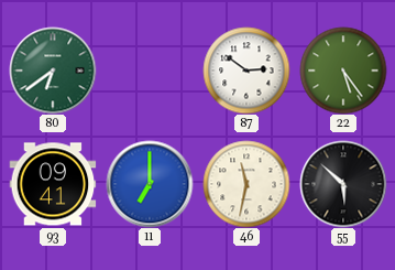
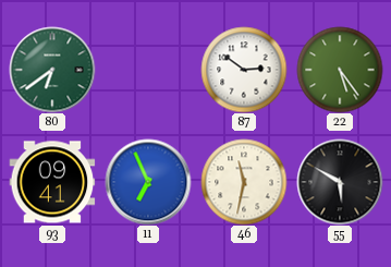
11: 7:00 -> 6:56 (148, 182)
55: 5:52 -> 5:50 (340, 182)
